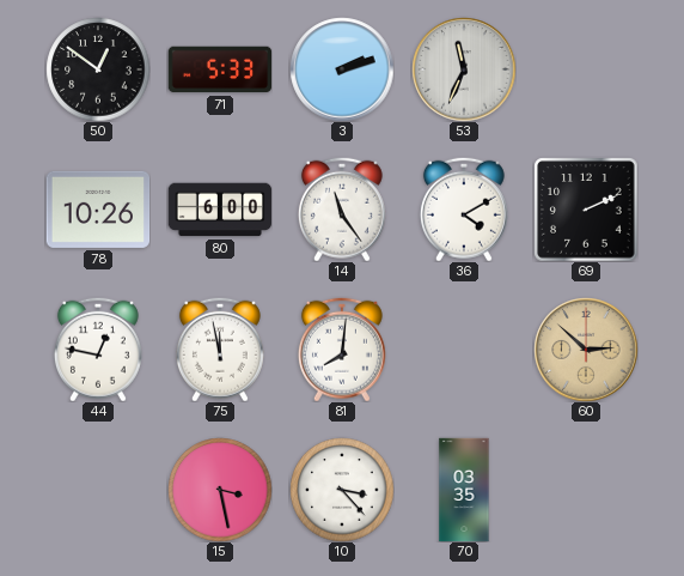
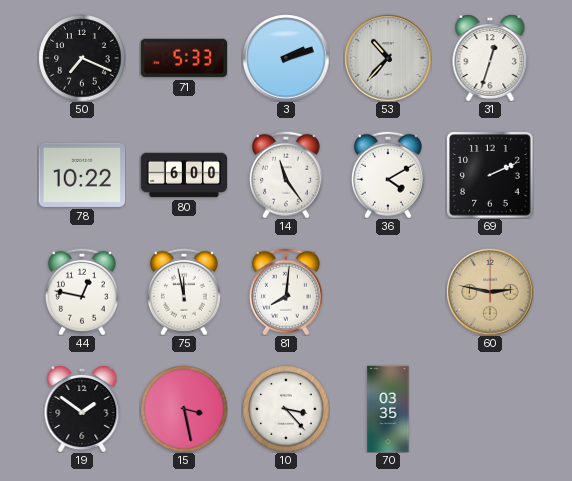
50: 12:51 -> 7:19 (82, 58)
53: 11:34 -> 10:37 (388, 58)
31: none -> 12:33 (490, 58)
78: 10:26 -> 10:22 (82, 175)
60: 2:52 -> 2:47 (490, 292)
19: none -> 1:51 (82, 409)
